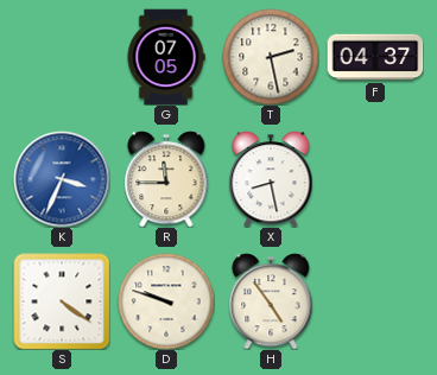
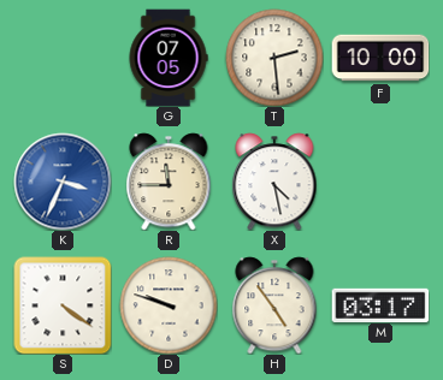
T: 2:28 -> 2:29 (274, 58)
F: 04:37 -> 10:00 (380, 58)
X: 8:28 -> 4:28 (274, 182)
M: none -> 03:17 (380, 304)
